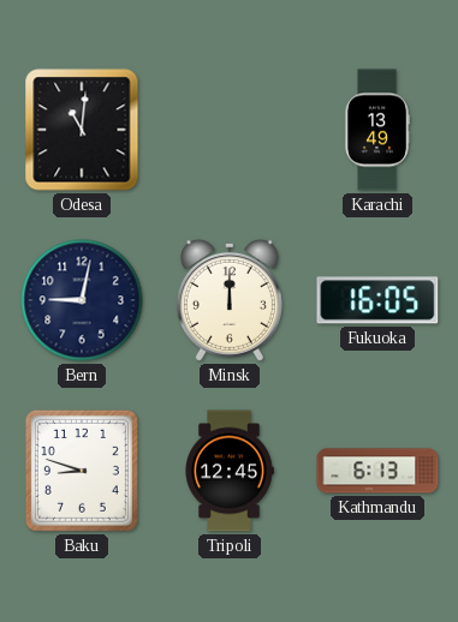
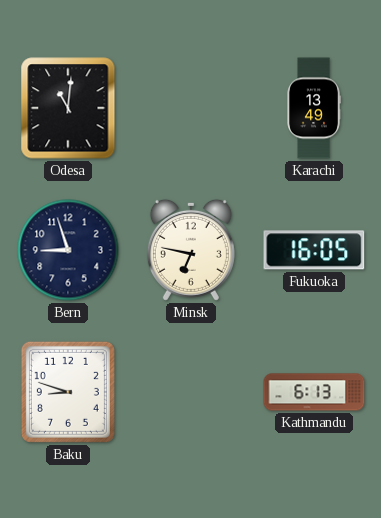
Bern: 9:02 -> 8:57 (68, 250)
Minsk: 12:00 -> 6:47 (191, 250)
Tripoli: 12:45 -> none (230, 471)
